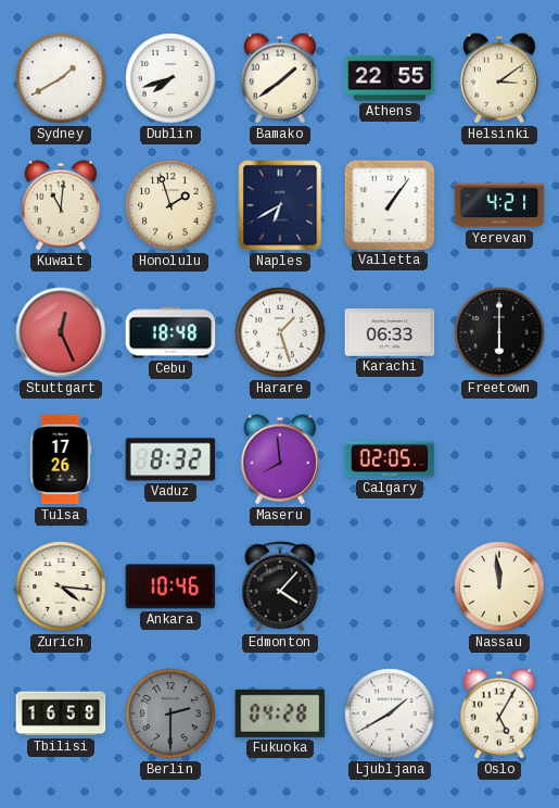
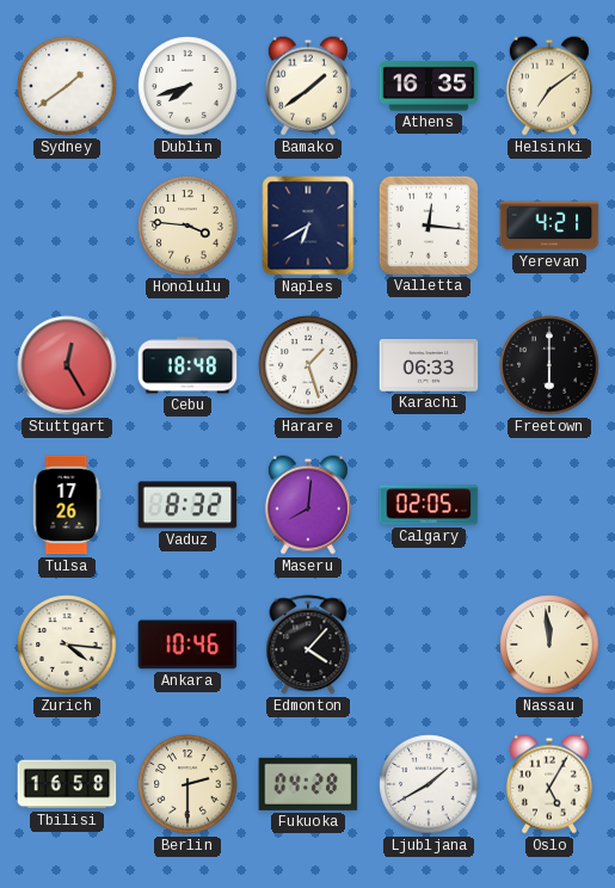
Sydney: 1:40 -> 1:39 (67, 86)
Athens: 22:55 -> 16:35 (429, 86)
Helsinki: 3:09 -> 7:09 (549, 86)
Kuwait: 11:01 -> none (61, 205)
Honolulu: 1:57 -> 3:46 (187, 226)
Valletta: 1:06 -> 12:16 (428, 224)
Stuttgart: 12:26 -> 12:25 (67, 365)
Maseru: 7:59 -> 8:01 (308, 505)
Berlin dial: grey -> cream (187, 784)
